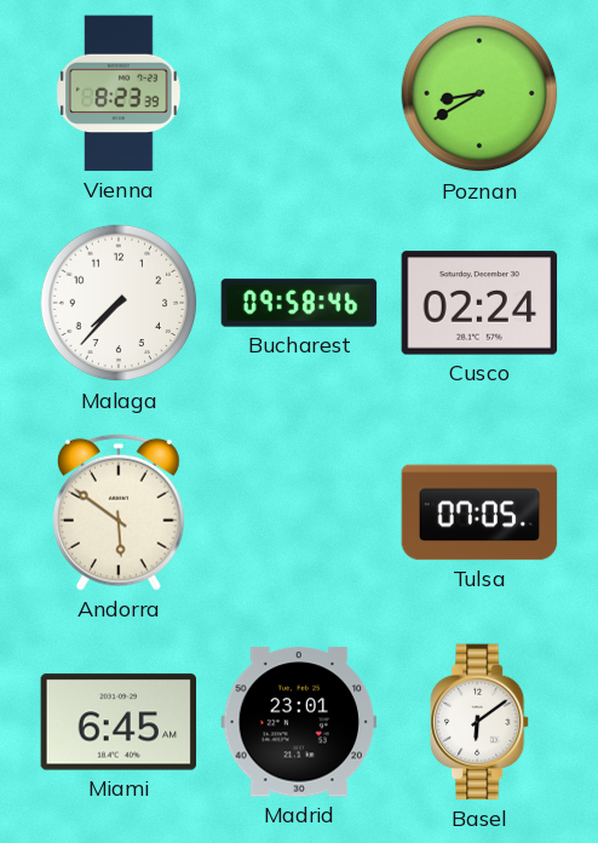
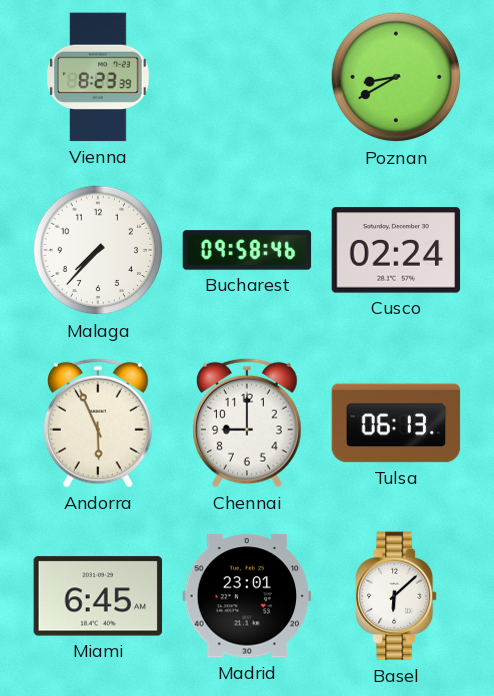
Andorra: 5:51 -> 5:56 (99, 423)
Chennai: none -> 9:00 (248, 423)
Tulsa: 07:05 -> 06:13 (396, 423)
Basel: 6:09 -> 6:08 (397, 596)
